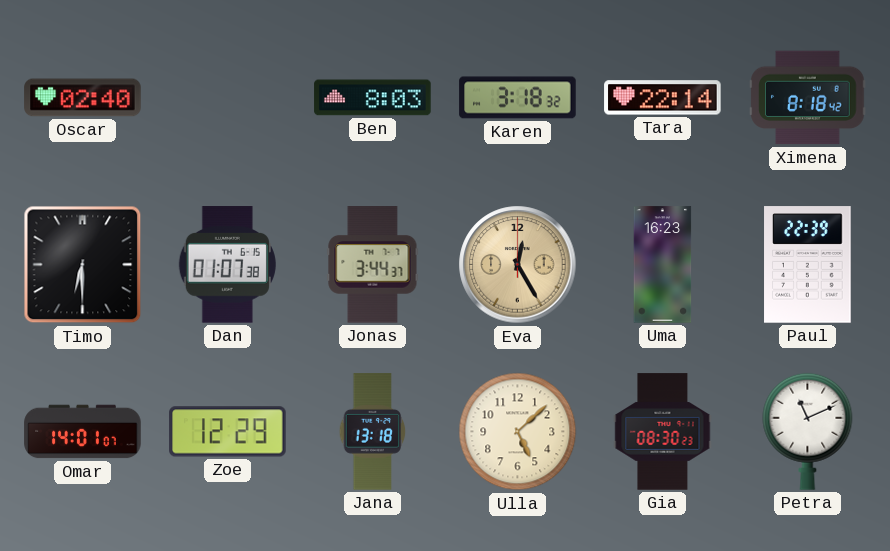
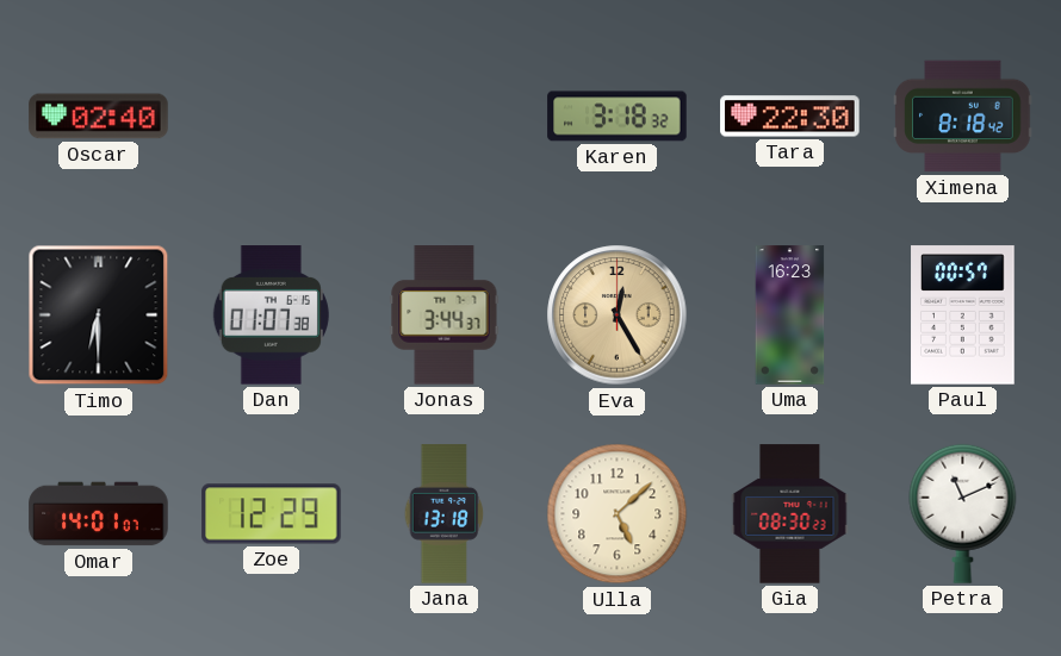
Ben: 8:03 -> none (373, 98)
Tara: 22:14 -> 22:30 (790, 117)
Paul: 22:39 -> 00:57 (963, 315)
